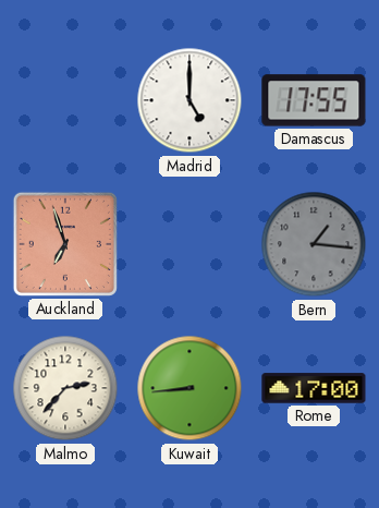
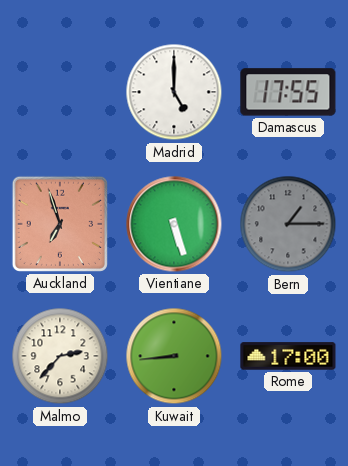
Vientiane: none -> 5:27 (174, 224)
Bern: 1:16 -> 1:15 (288, 224)
